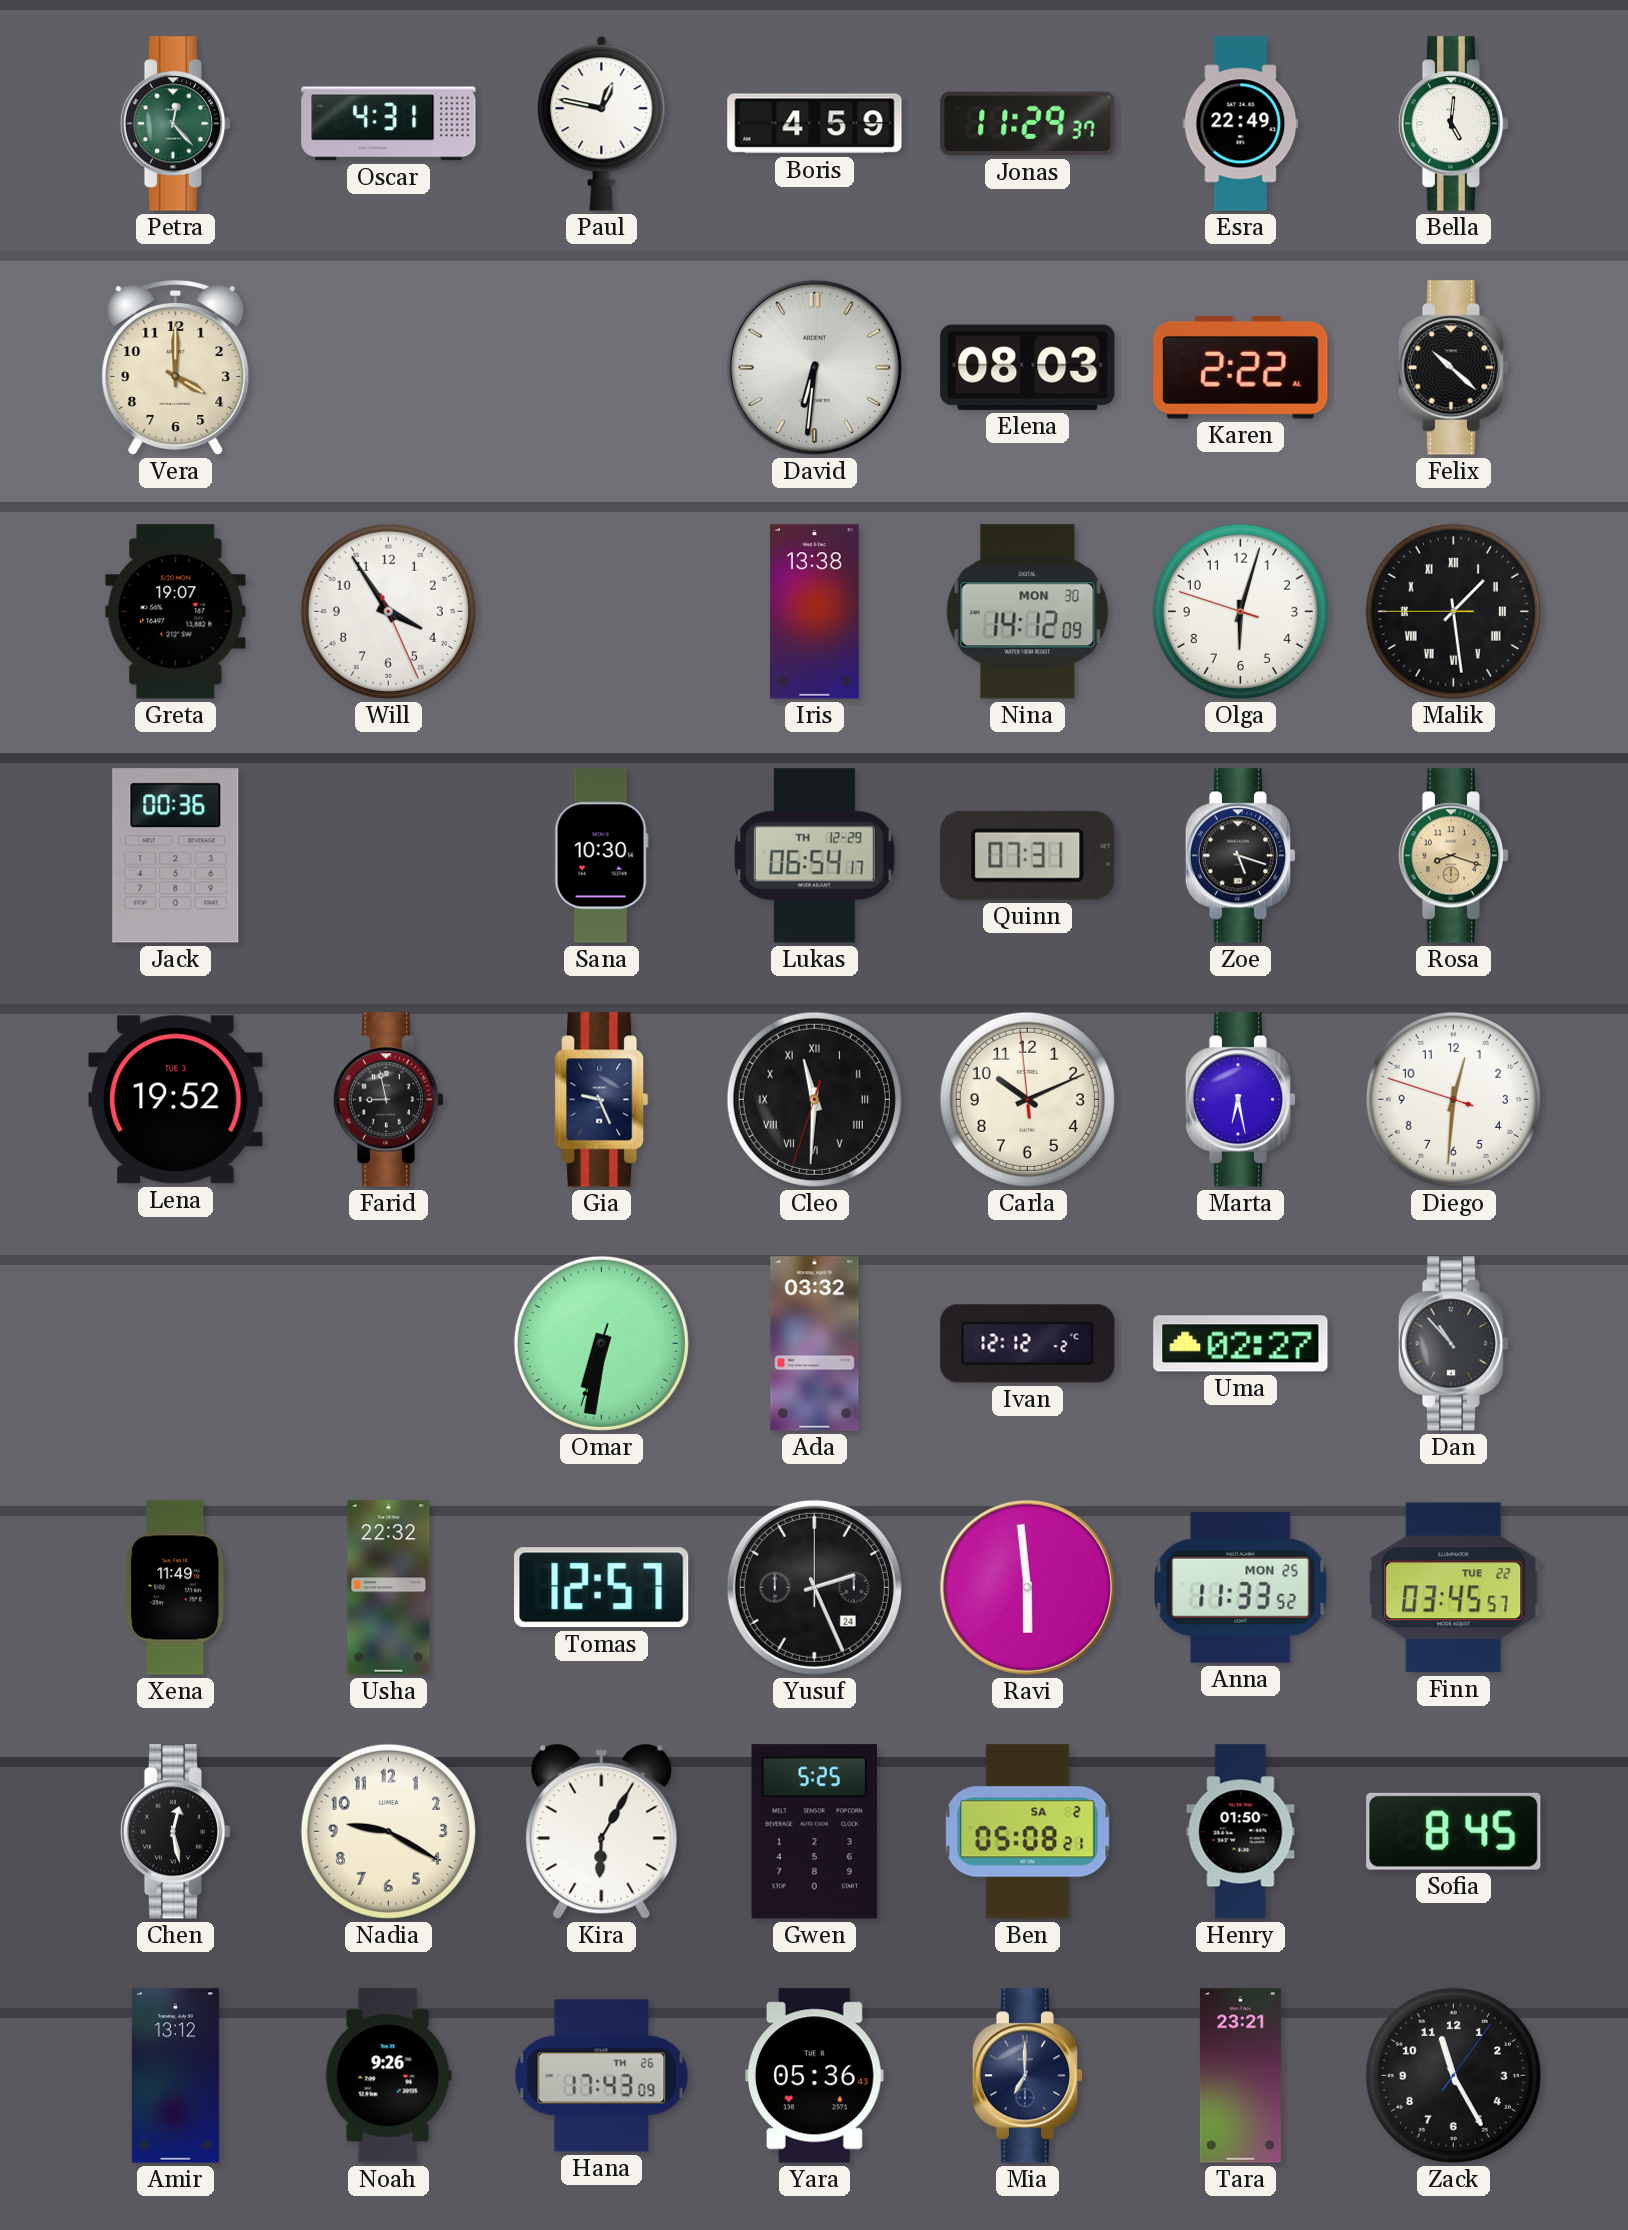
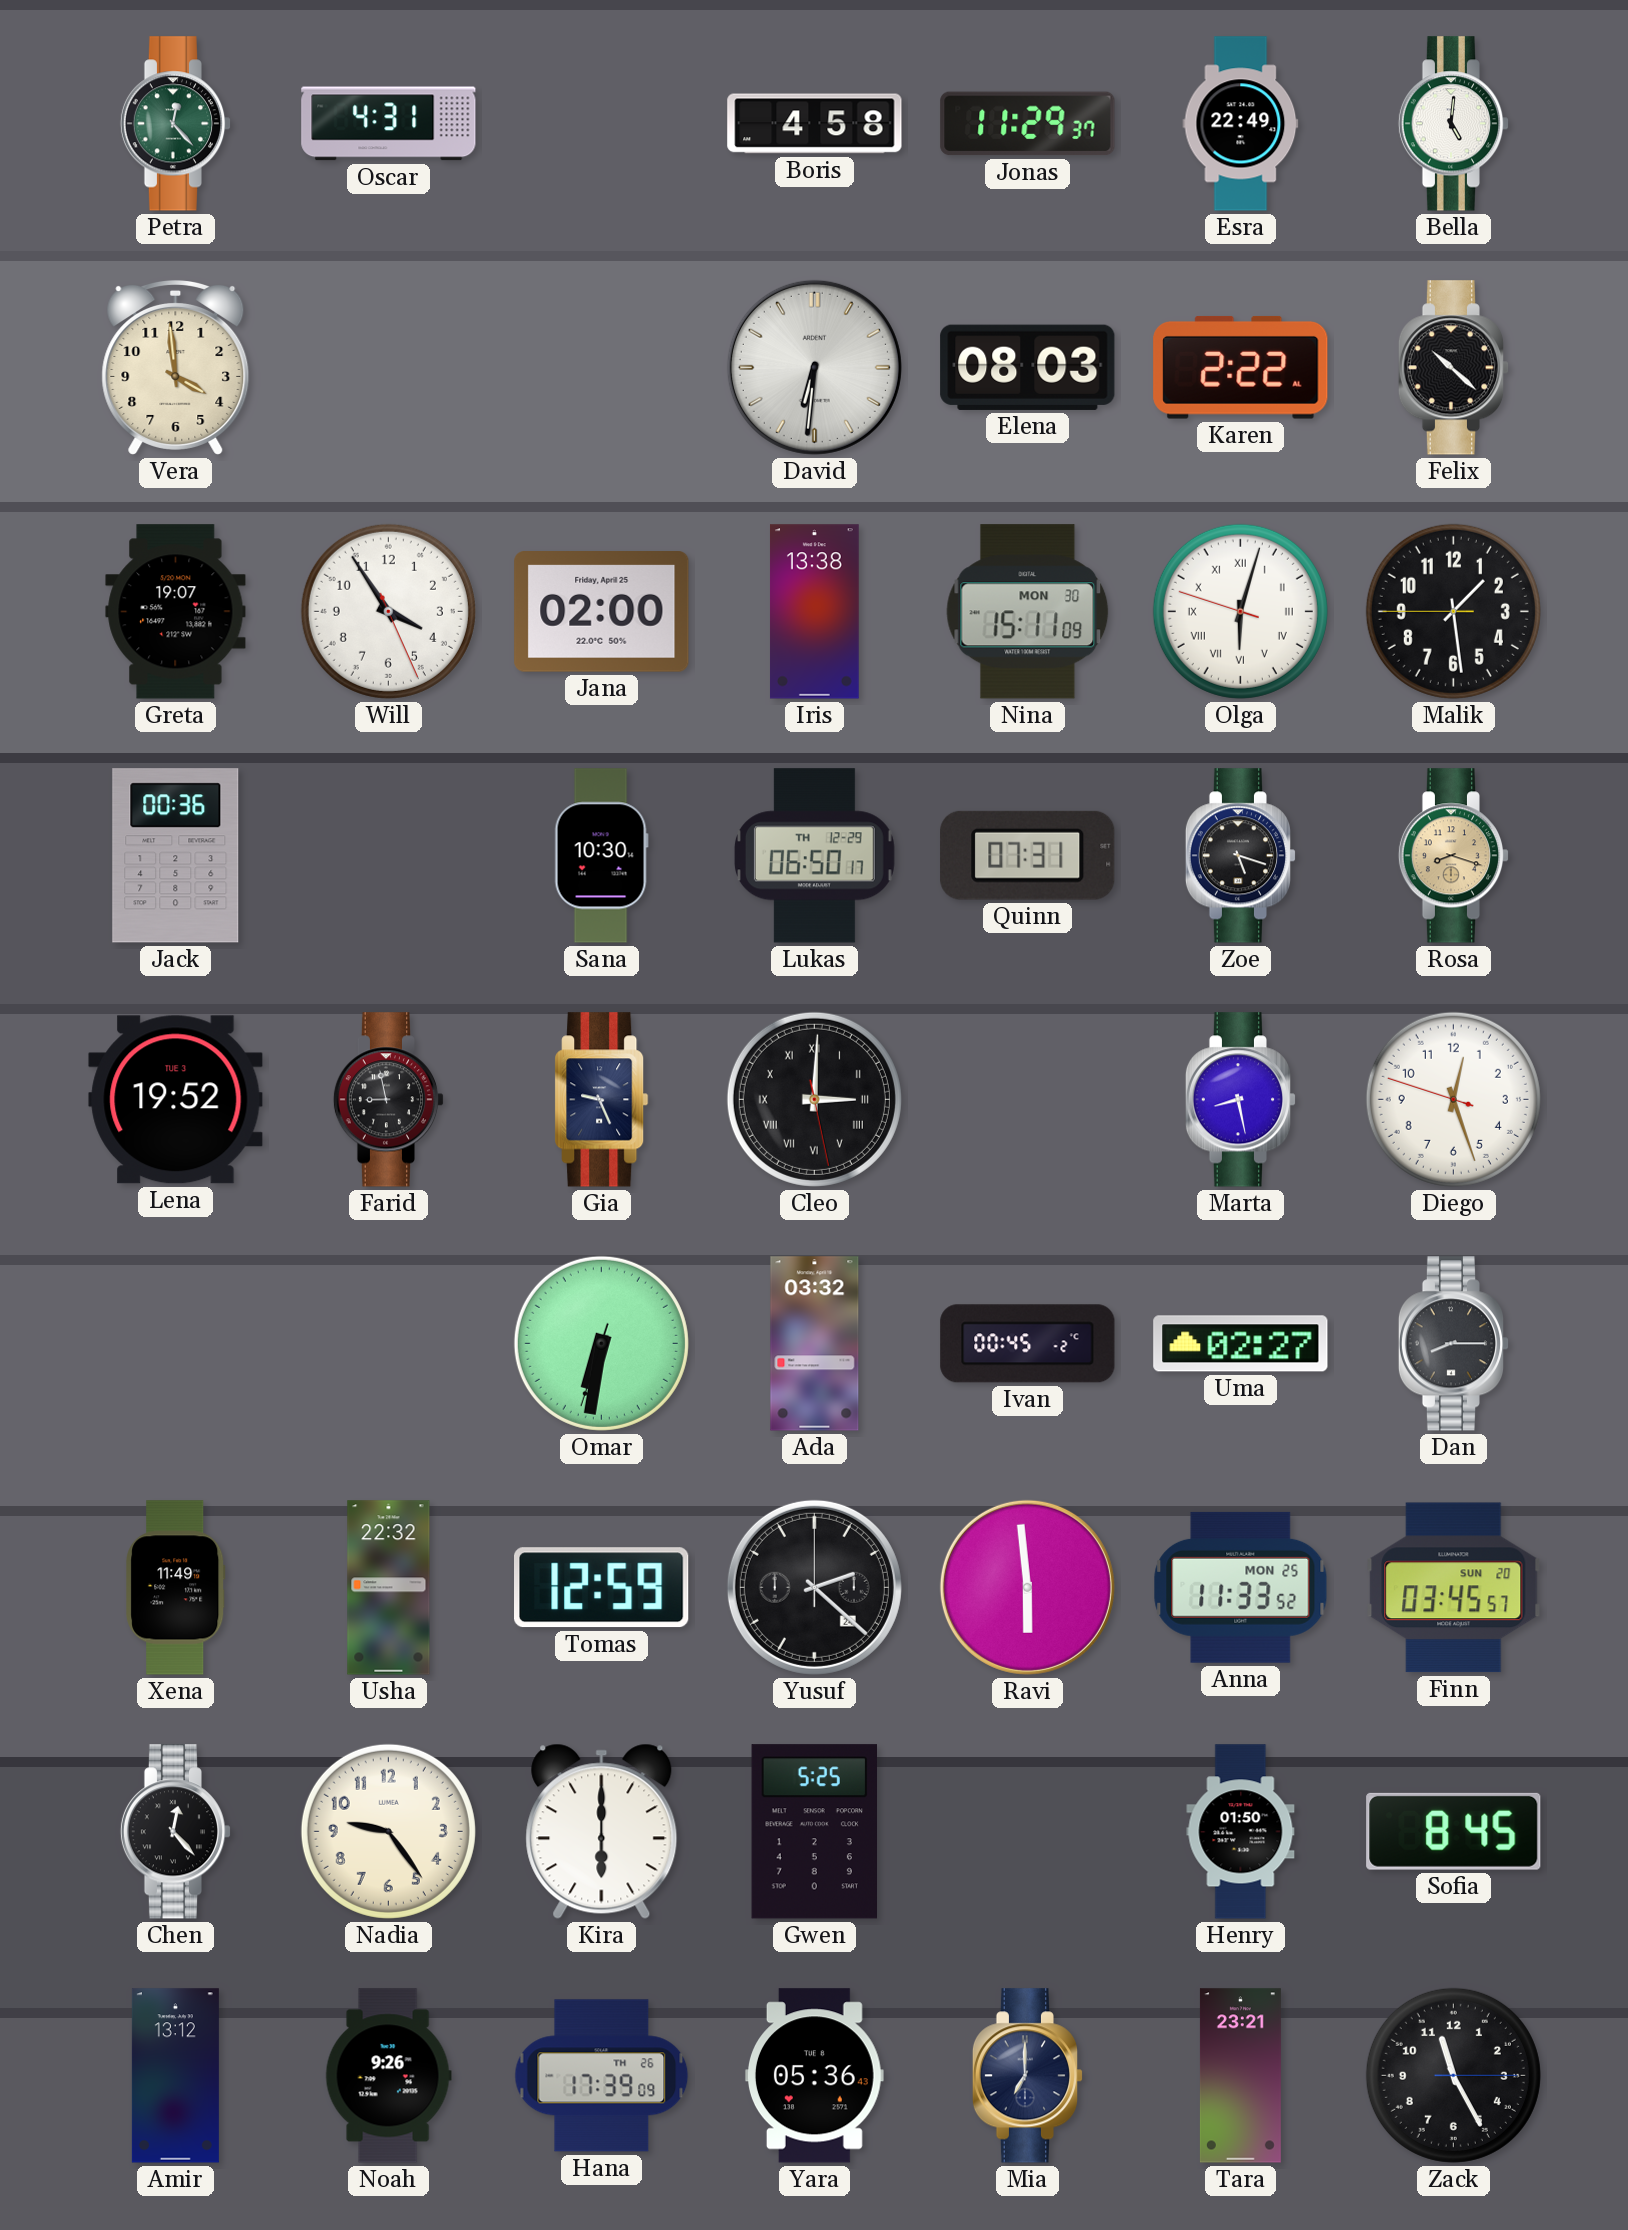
Paul: 12:47 -> none (602, 124)
Boris: 4:59 -> 4:58 (815, 124)
Vera: 4:00 -> 3:59 (176, 367)
Jana: none -> 02:00 (602, 612)
Nina: 14:12 -> 15:11 (1028, 612)
Olga numerals: Arabic -> Roman (1240, 611)
Malik numerals: Roman -> Arabic (1453, 611)
Lukas: 06:54 -> 06:50 (814, 856)
Cleo: 11:30 -> 3:00 (814, 1099)
Carla: 10:10 -> none (1027, 1099)
Marta: 6:28 -> 8:28 (1241, 1100)
Diego: 12:30 -> 12:26 (1453, 1099)
Ivan: 12:12 -> 00:45 (1028, 1344)
Dan: 10:53 -> 8:15 (1454, 1344)
Tomas: 12:57 -> 12:59 (602, 1588)
Yusuf: 2:26 -> 2:22 (814, 1587)
Finn date: TUE 22 -> SUN 20 (1454, 1588)
Chen: 12:28 -> 12:23 (176, 1832)
Nadia: 9:20 -> 9:24 (388, 1831)
Kira: 6:05 -> 6:00 (602, 1831)
Ben: 05:08 -> none (1028, 1832)
Hana: 17:43 -> 17:39 (602, 2076)
Zack: 11:25:06 -> 11:25:15 (1453, 2075)
